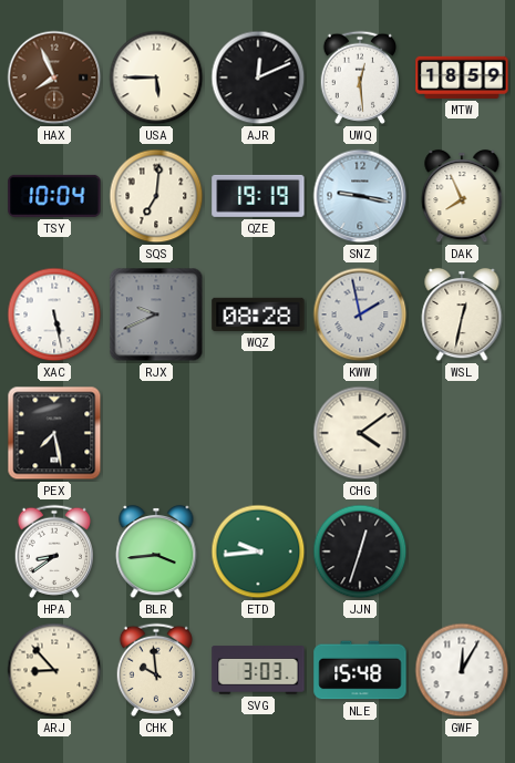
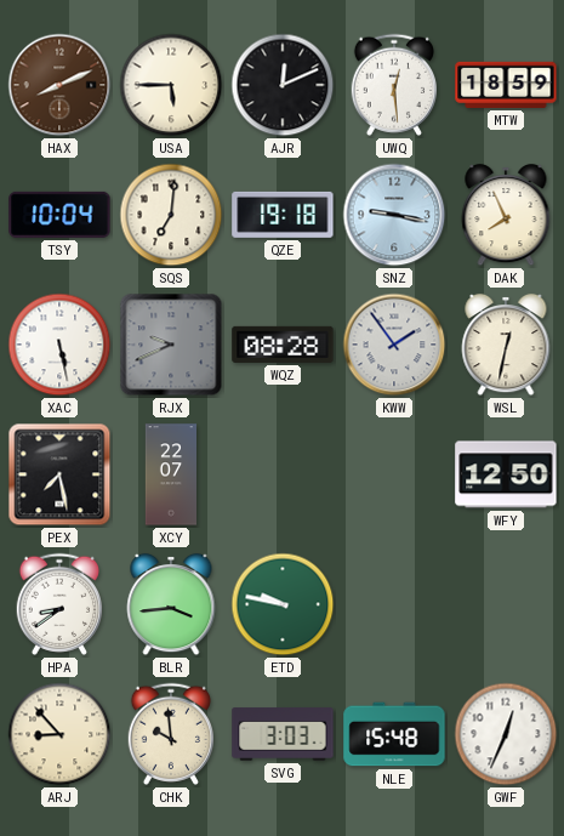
HAX: 7:56 -> 8:11 (59, 85)
QZE: 19:19 -> 19:18 (283, 215)
KWW: 1:58 -> 1:54 (394, 345)
XCY: none -> 22:07 (170, 474)
CHG: 4:09 -> none (360, 433)
WFY: none -> 12:50 (506, 474)
ETD: 9:44 -> 9:47 (283, 604)
JJN: 12:33 -> none (360, 551)
GWF: 12:05 -> 12:34 (506, 734)
